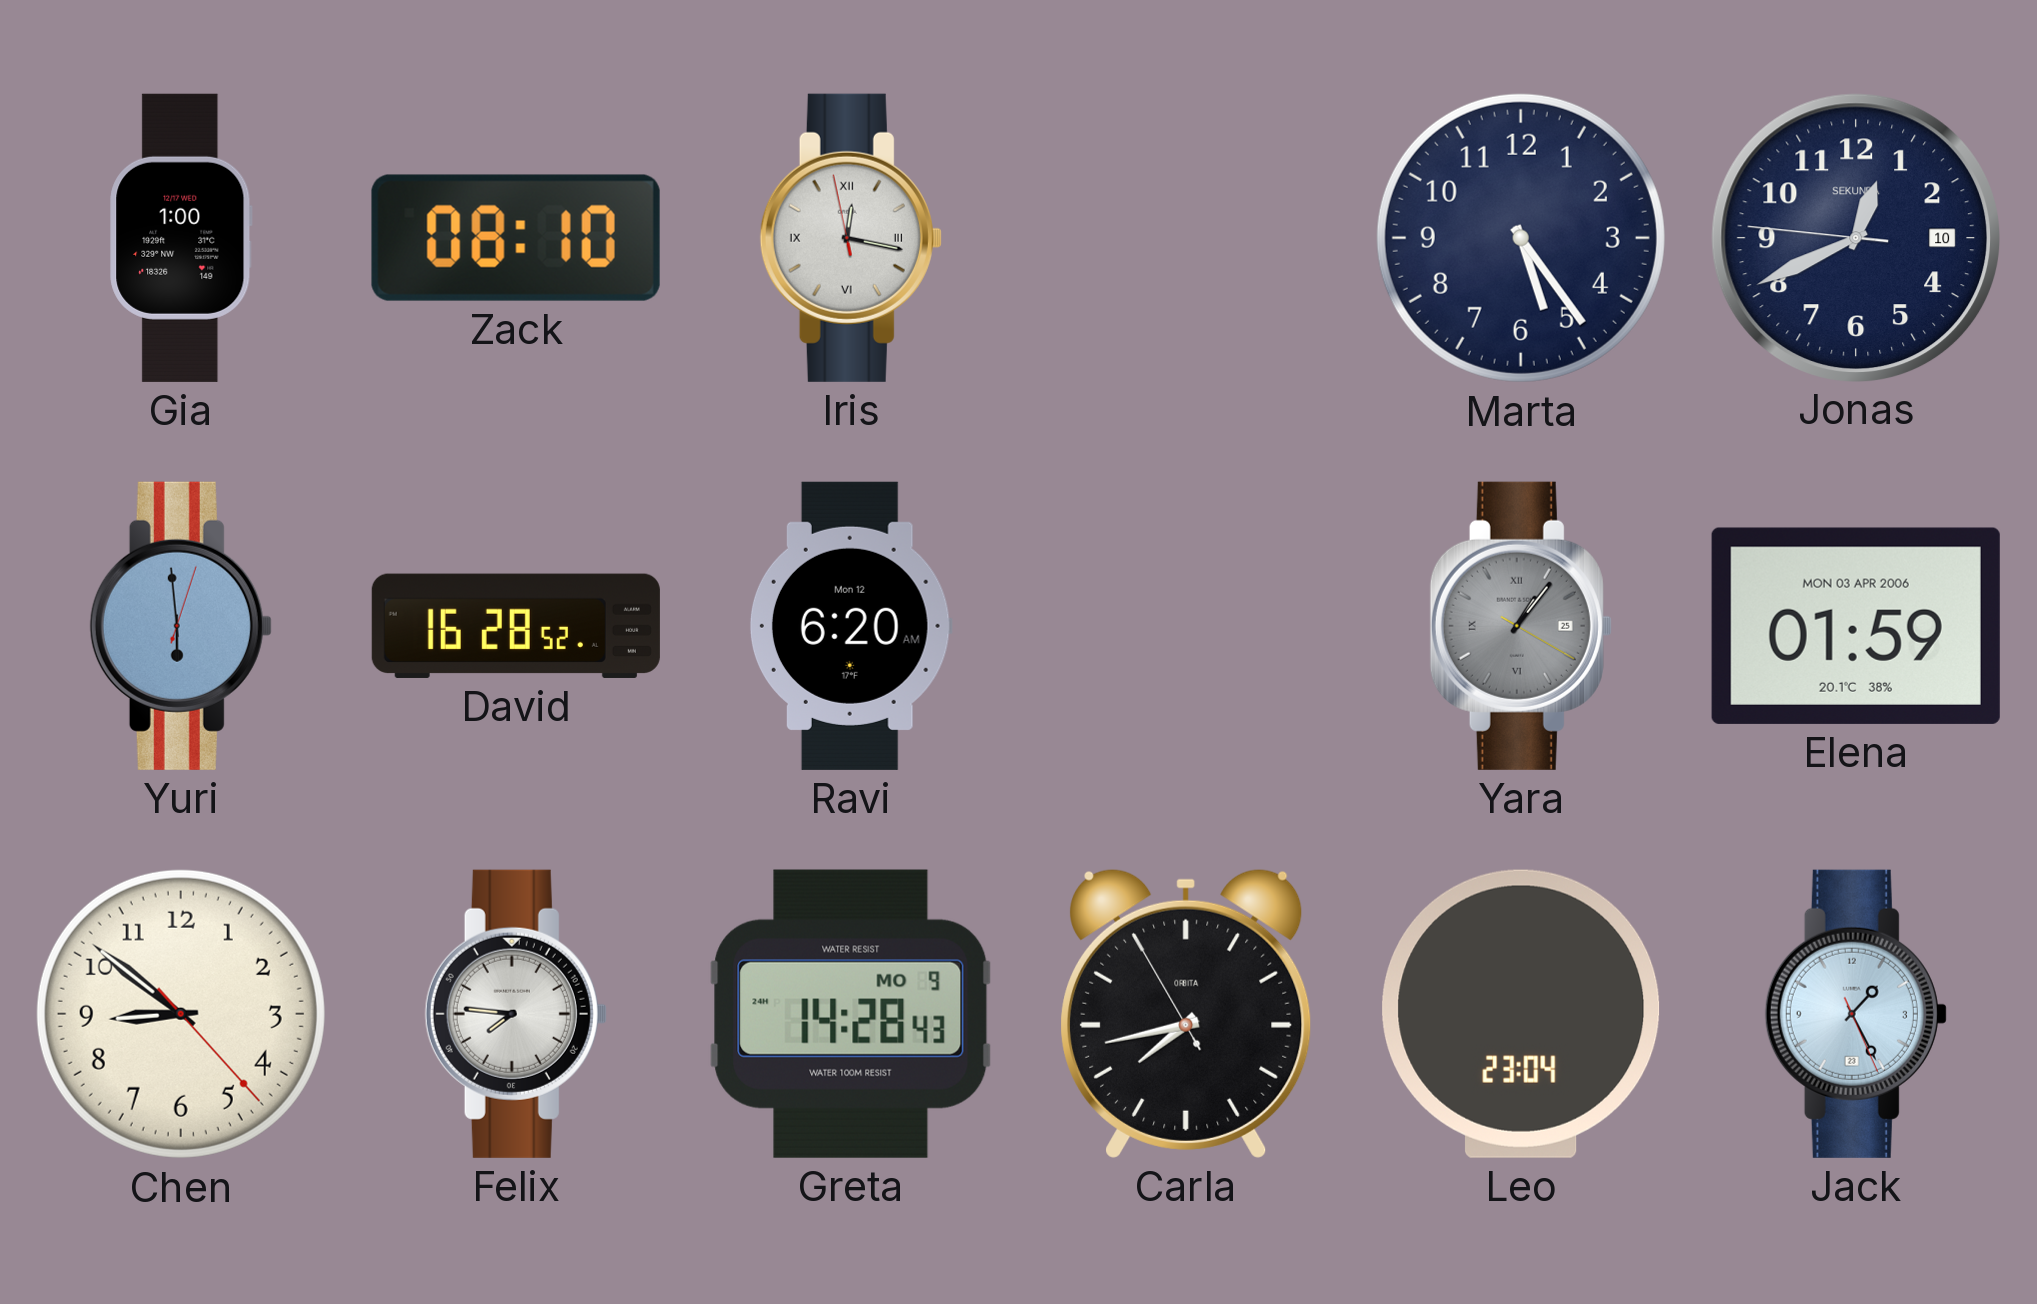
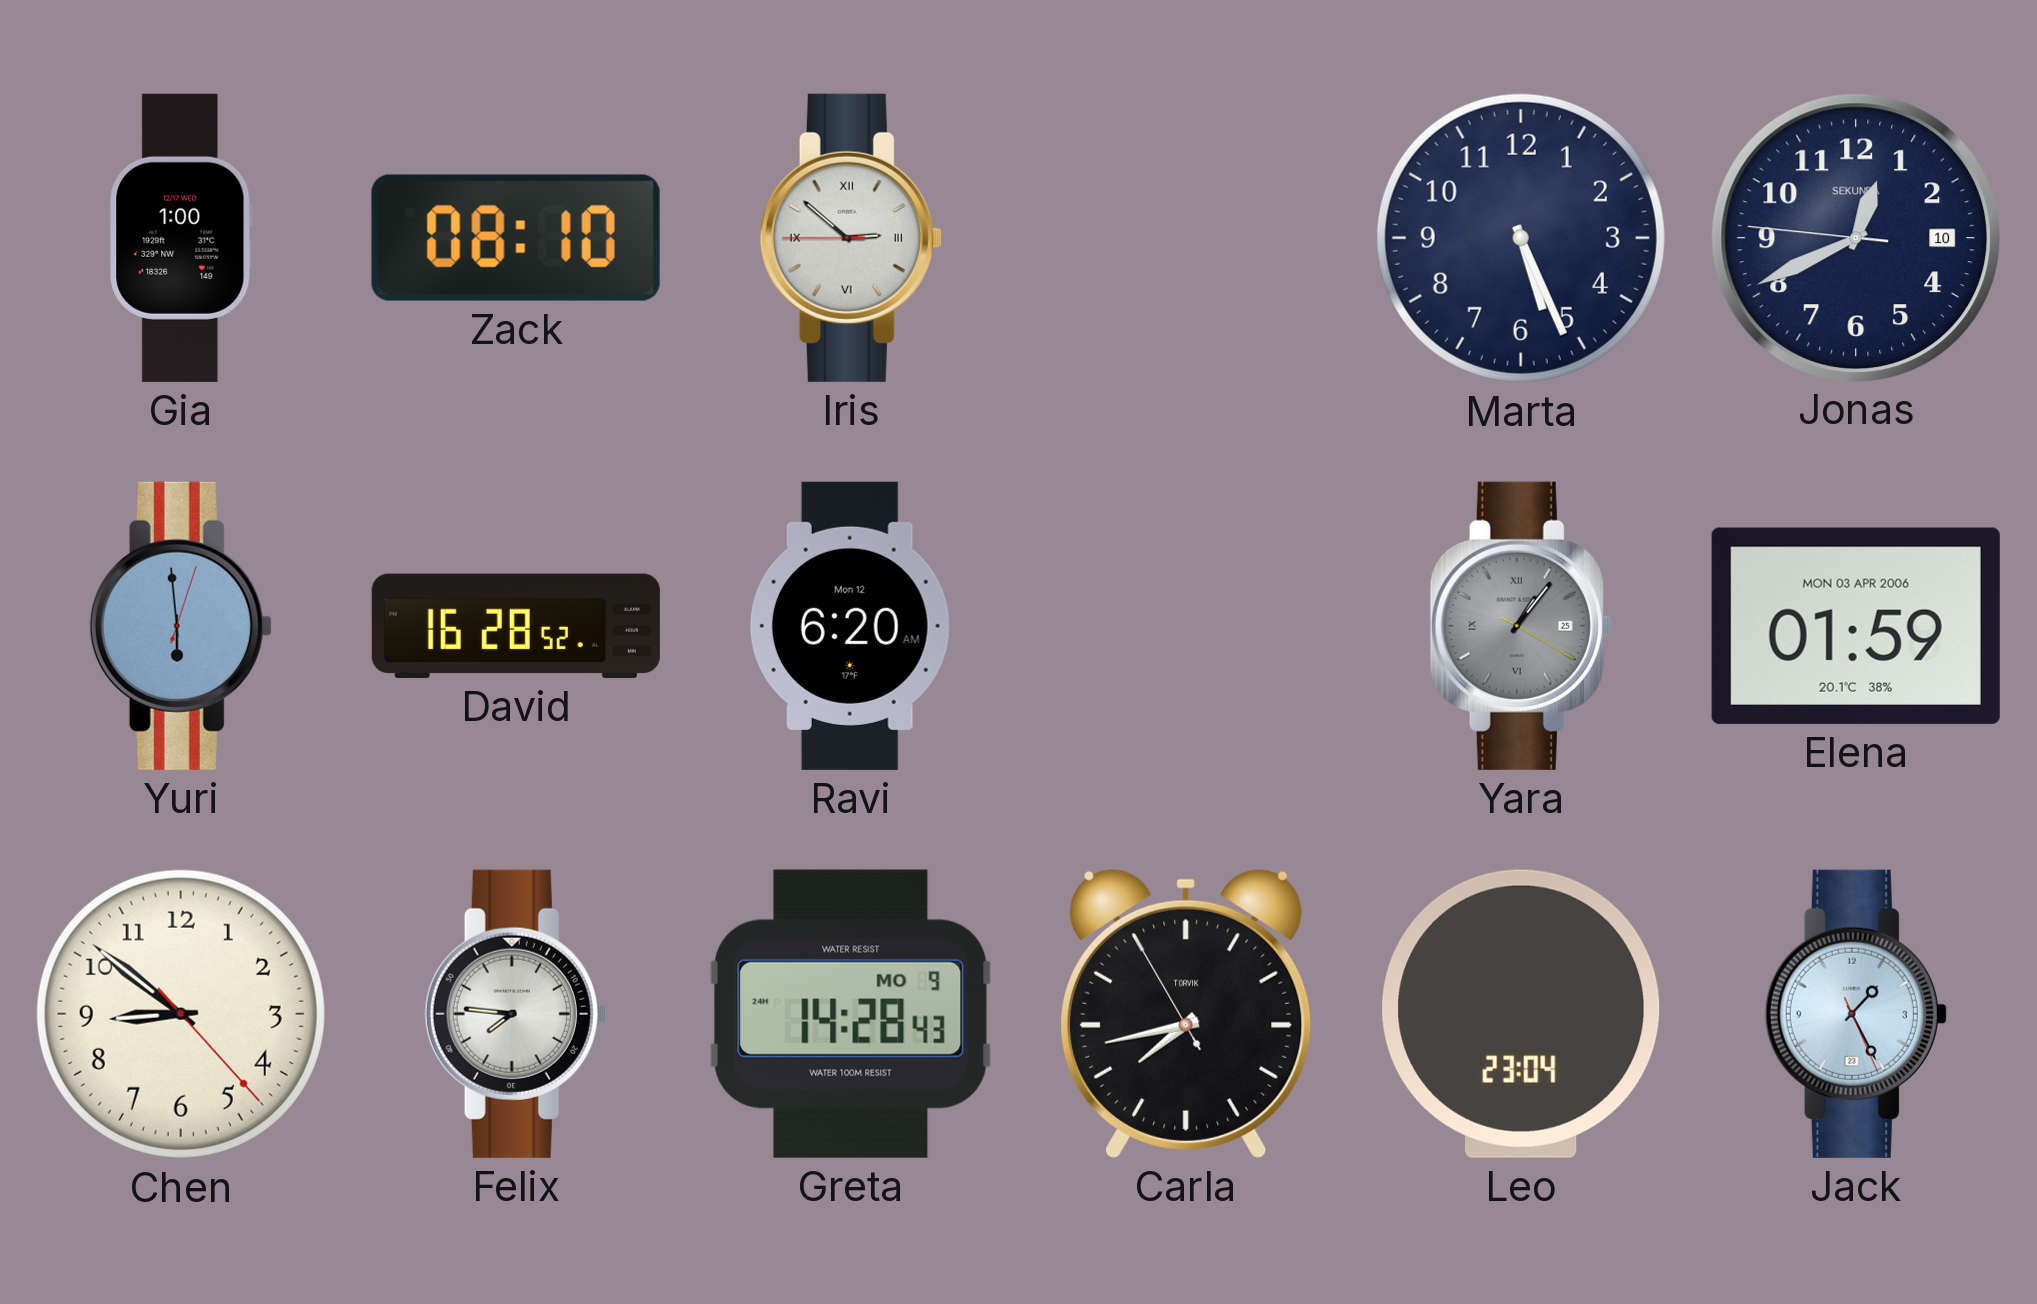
Iris: 12:16 -> 2:51 (851, 238)
Marta: 5:24 -> 5:26 (1521, 238)
Carla brand: ORBITA -> TORVIK (1186, 1013)
